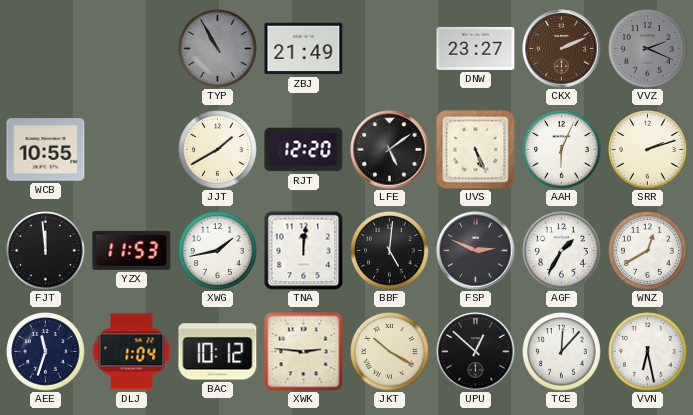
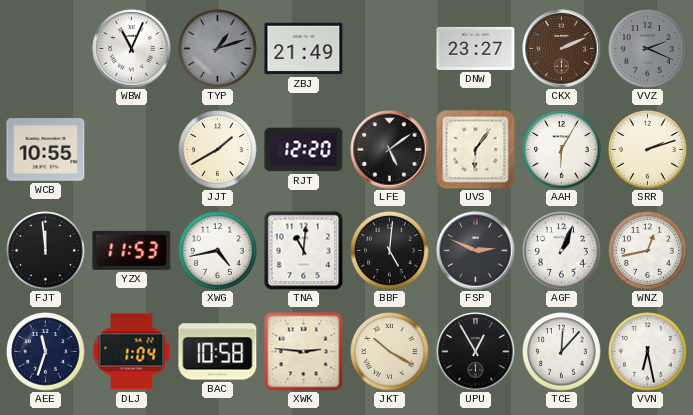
WBW: none -> 11:04 (132, 49)
TYP: 10:55 -> 1:12 (218, 49)
UVS: 5:26 -> 6:06 (476, 150)
AAH: 6:04 -> 6:05 (562, 150)
XWG: 1:43 -> 4:43 (218, 251)
TNA: 12:01 -> 11:01 (304, 251)
AGF: 1:35 -> 1:04 (562, 251)
WNZ: 12:40 -> 12:43 (648, 251)
BAC: 10:12 -> 10:58 (218, 352)
UPU: 12:52 -> 12:55 (476, 352)
